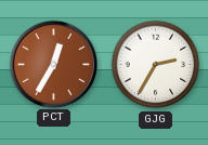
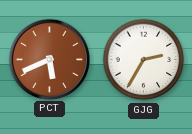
PCT: 12:35 -> 5:41 (49, 59)
